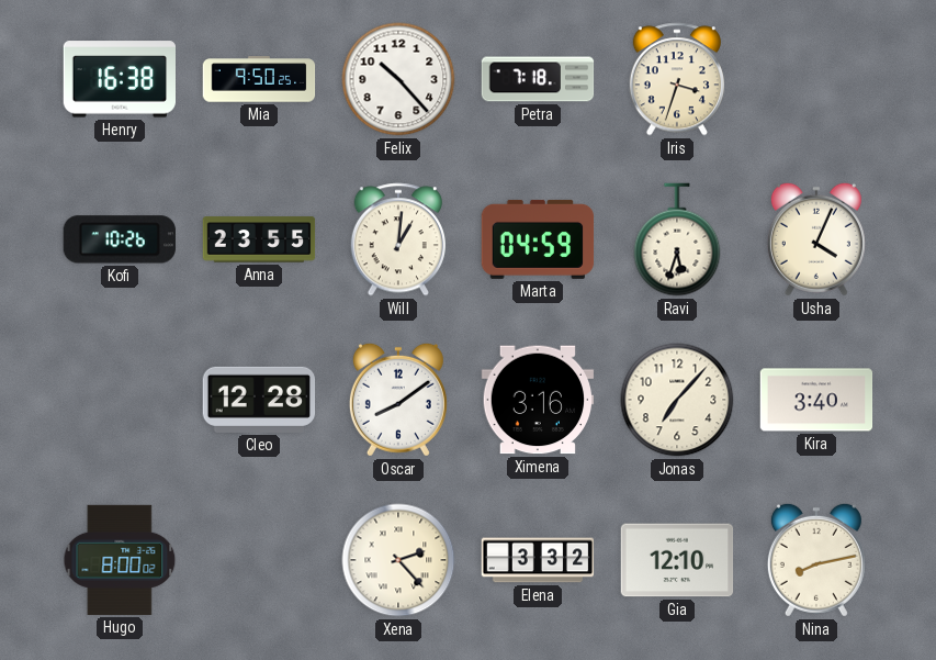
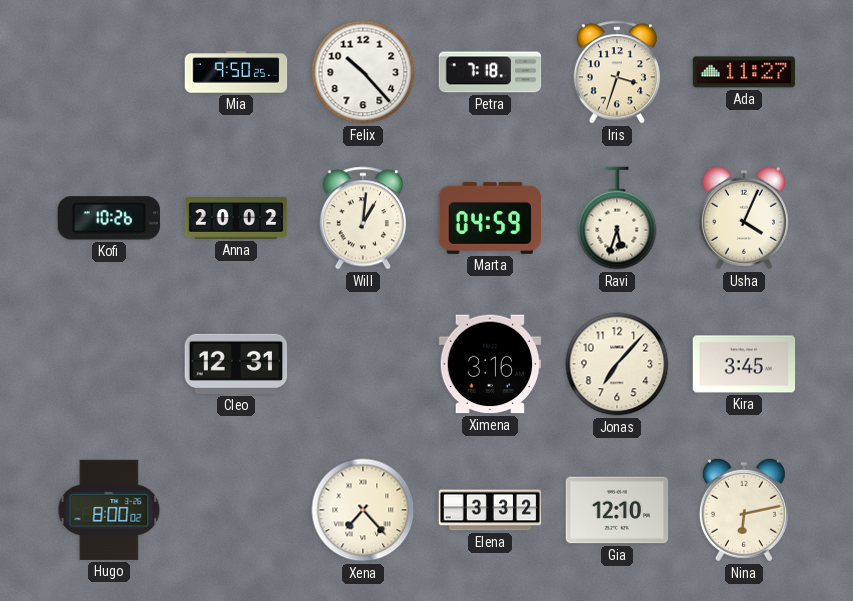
Henry: 16:38 -> none (120, 79)
Ada: none -> 11:27 (744, 72)
Anna: 23:55 -> 20:02 (236, 218)
Cleo: 12:28 -> 12:31 (236, 364)
Oscar: 8:09 -> none (398, 400)
Kira: 3:40 -> 3:45 (744, 364)
Xena: 2:23 -> 7:23 (363, 510)
Nina: 8:13 -> 6:13 (744, 510)
